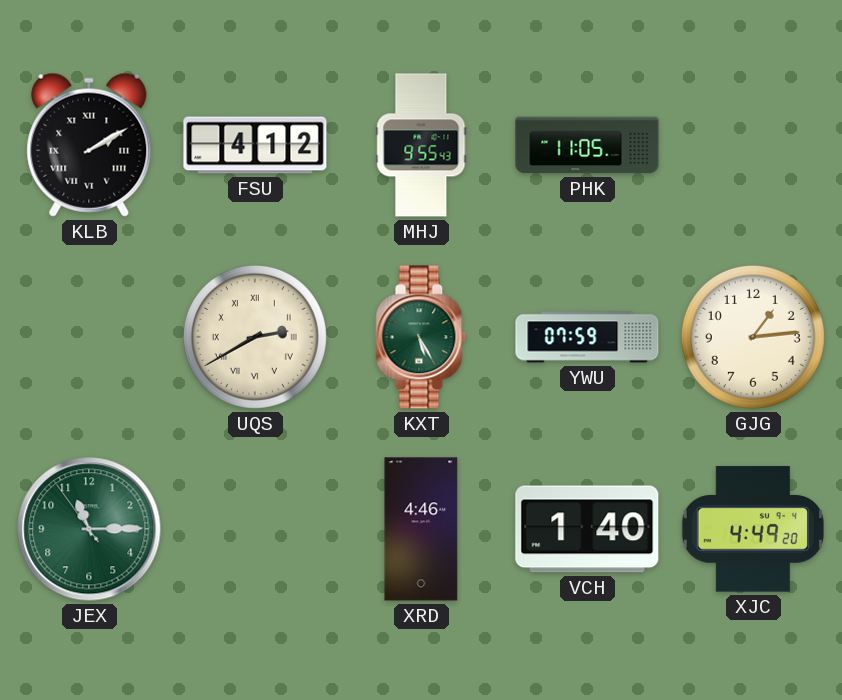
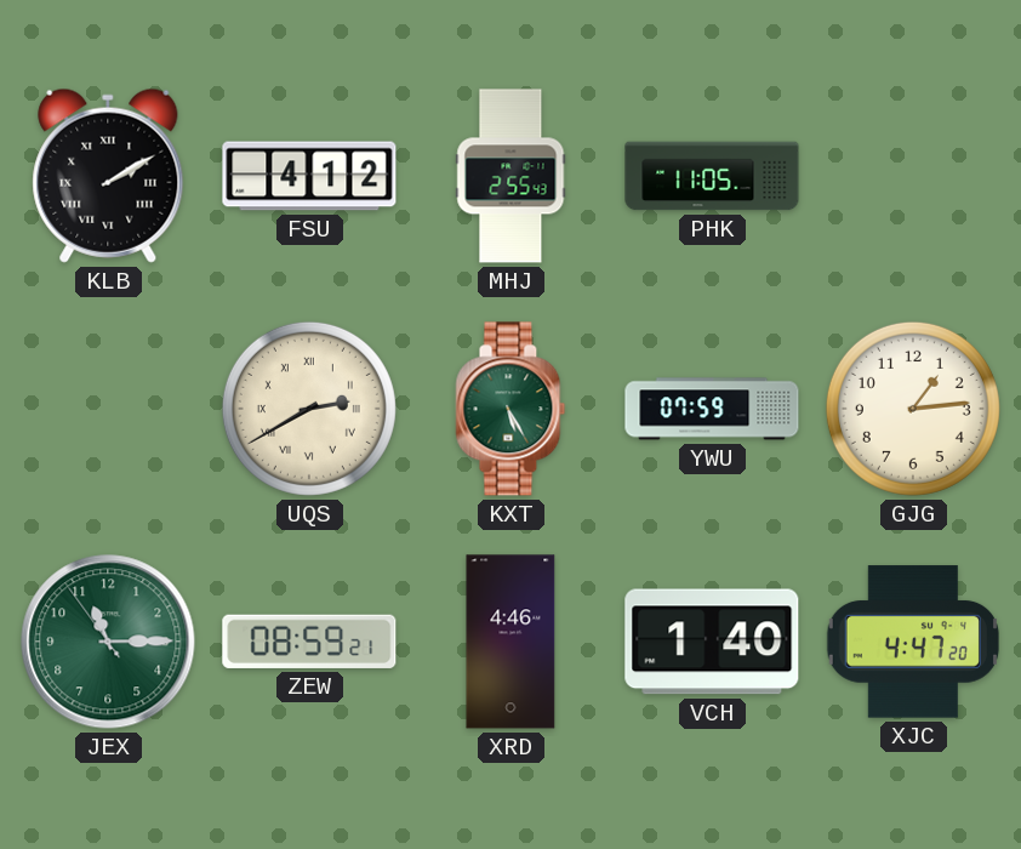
MHJ: 9:55 -> 2:55 (510, 176)
ZEW: none -> 08:59 (309, 642)
XJC: 4:49 -> 4:47 (913, 642)
